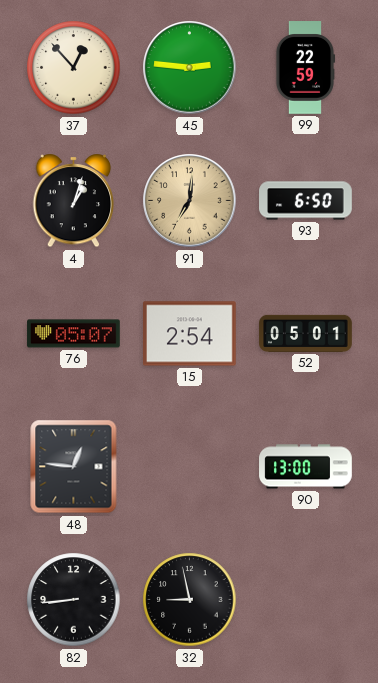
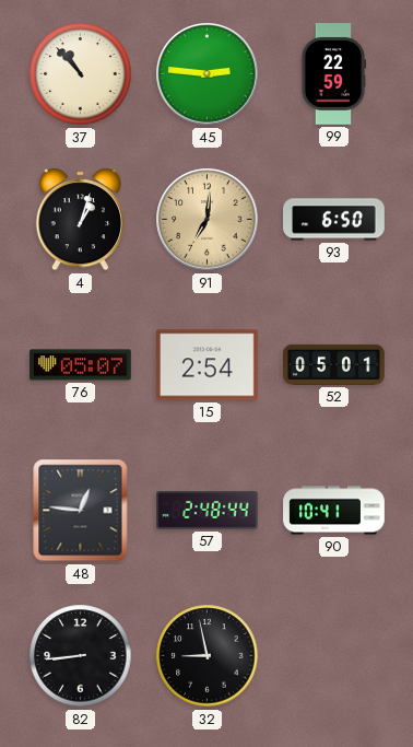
37: 12:53 -> 10:53 (81, 74)
57: none -> 2:48 (208, 511)
90: 13:00 -> 10:41 (334, 511)
